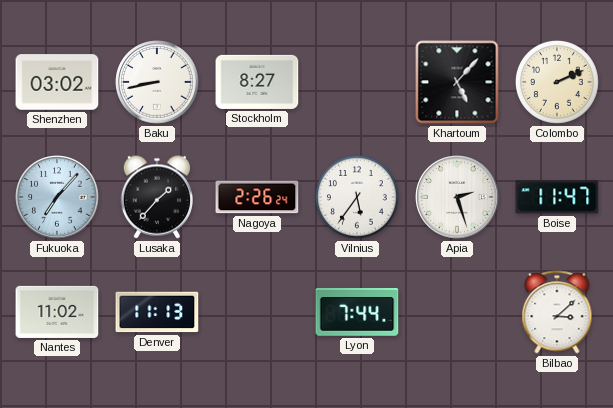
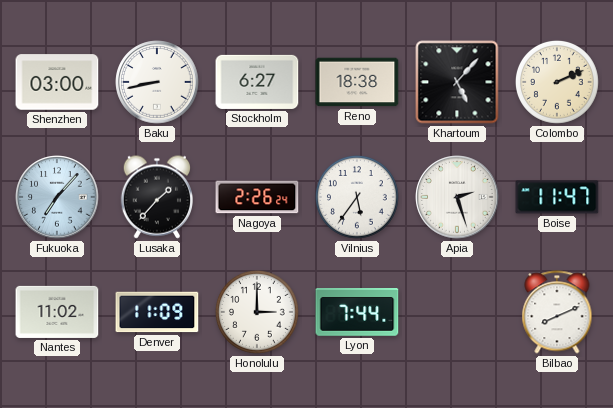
Shenzhen: 03:02 -> 03:00 (57, 82)
Stockholm: 8:27 -> 6:27 (257, 82)
Reno: none -> 18:38 (357, 82)
Denver: 11:13 -> 11:09 (157, 312)
Honolulu: none -> 3:00 (257, 312)
Bilbao: 3:08 -> 8:11 (557, 312)
